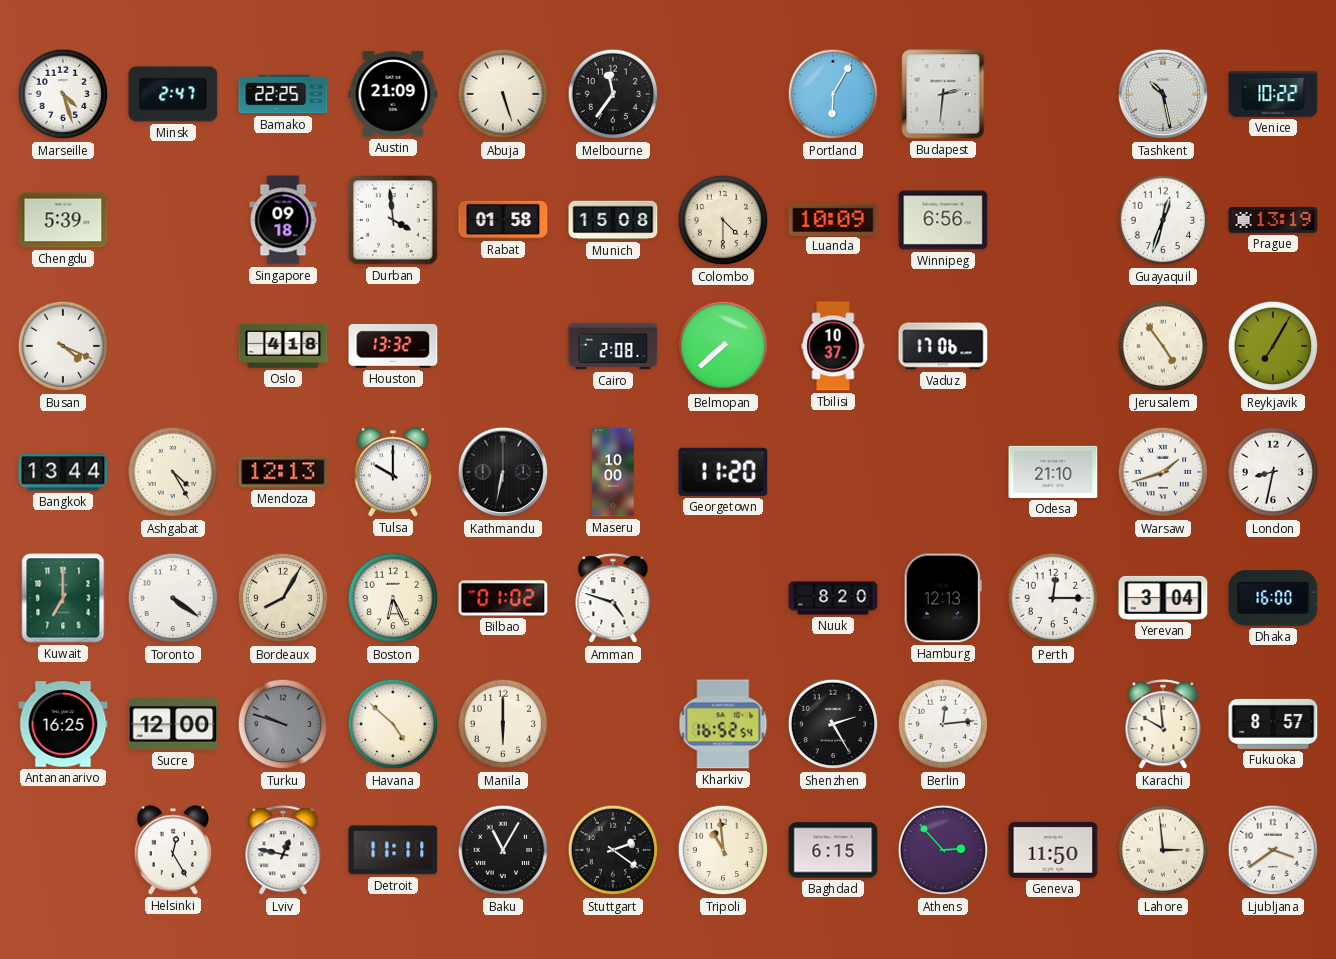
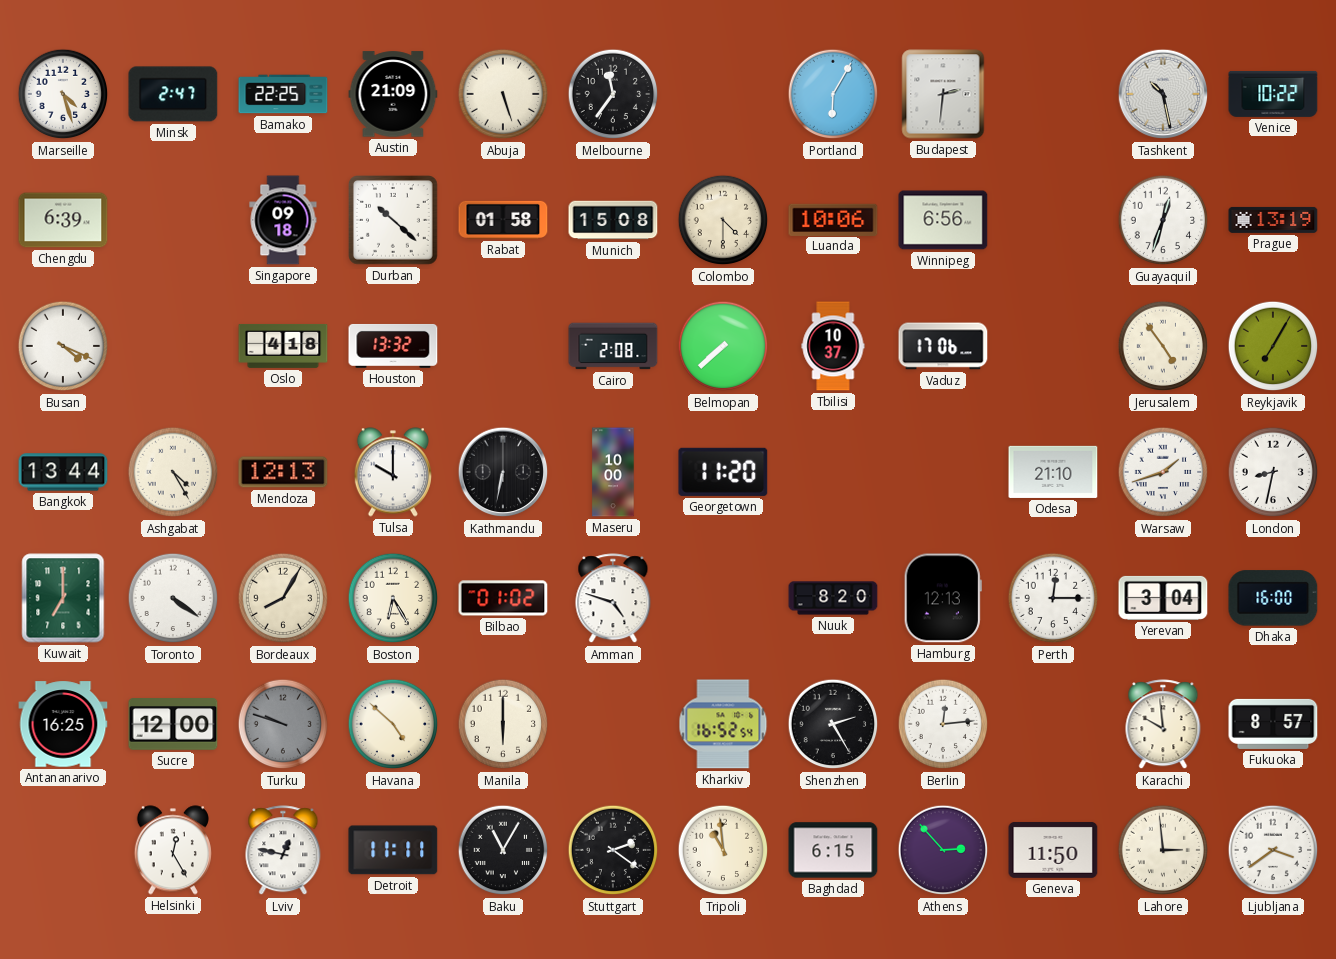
Chengdu: 5:39 -> 6:39 (63, 220)
Durban: 3:59 -> 10:22 (394, 221)
Luanda: 10:09 -> 10:06 (833, 219)
Boston: 6:26 -> 6:25 (393, 598)
